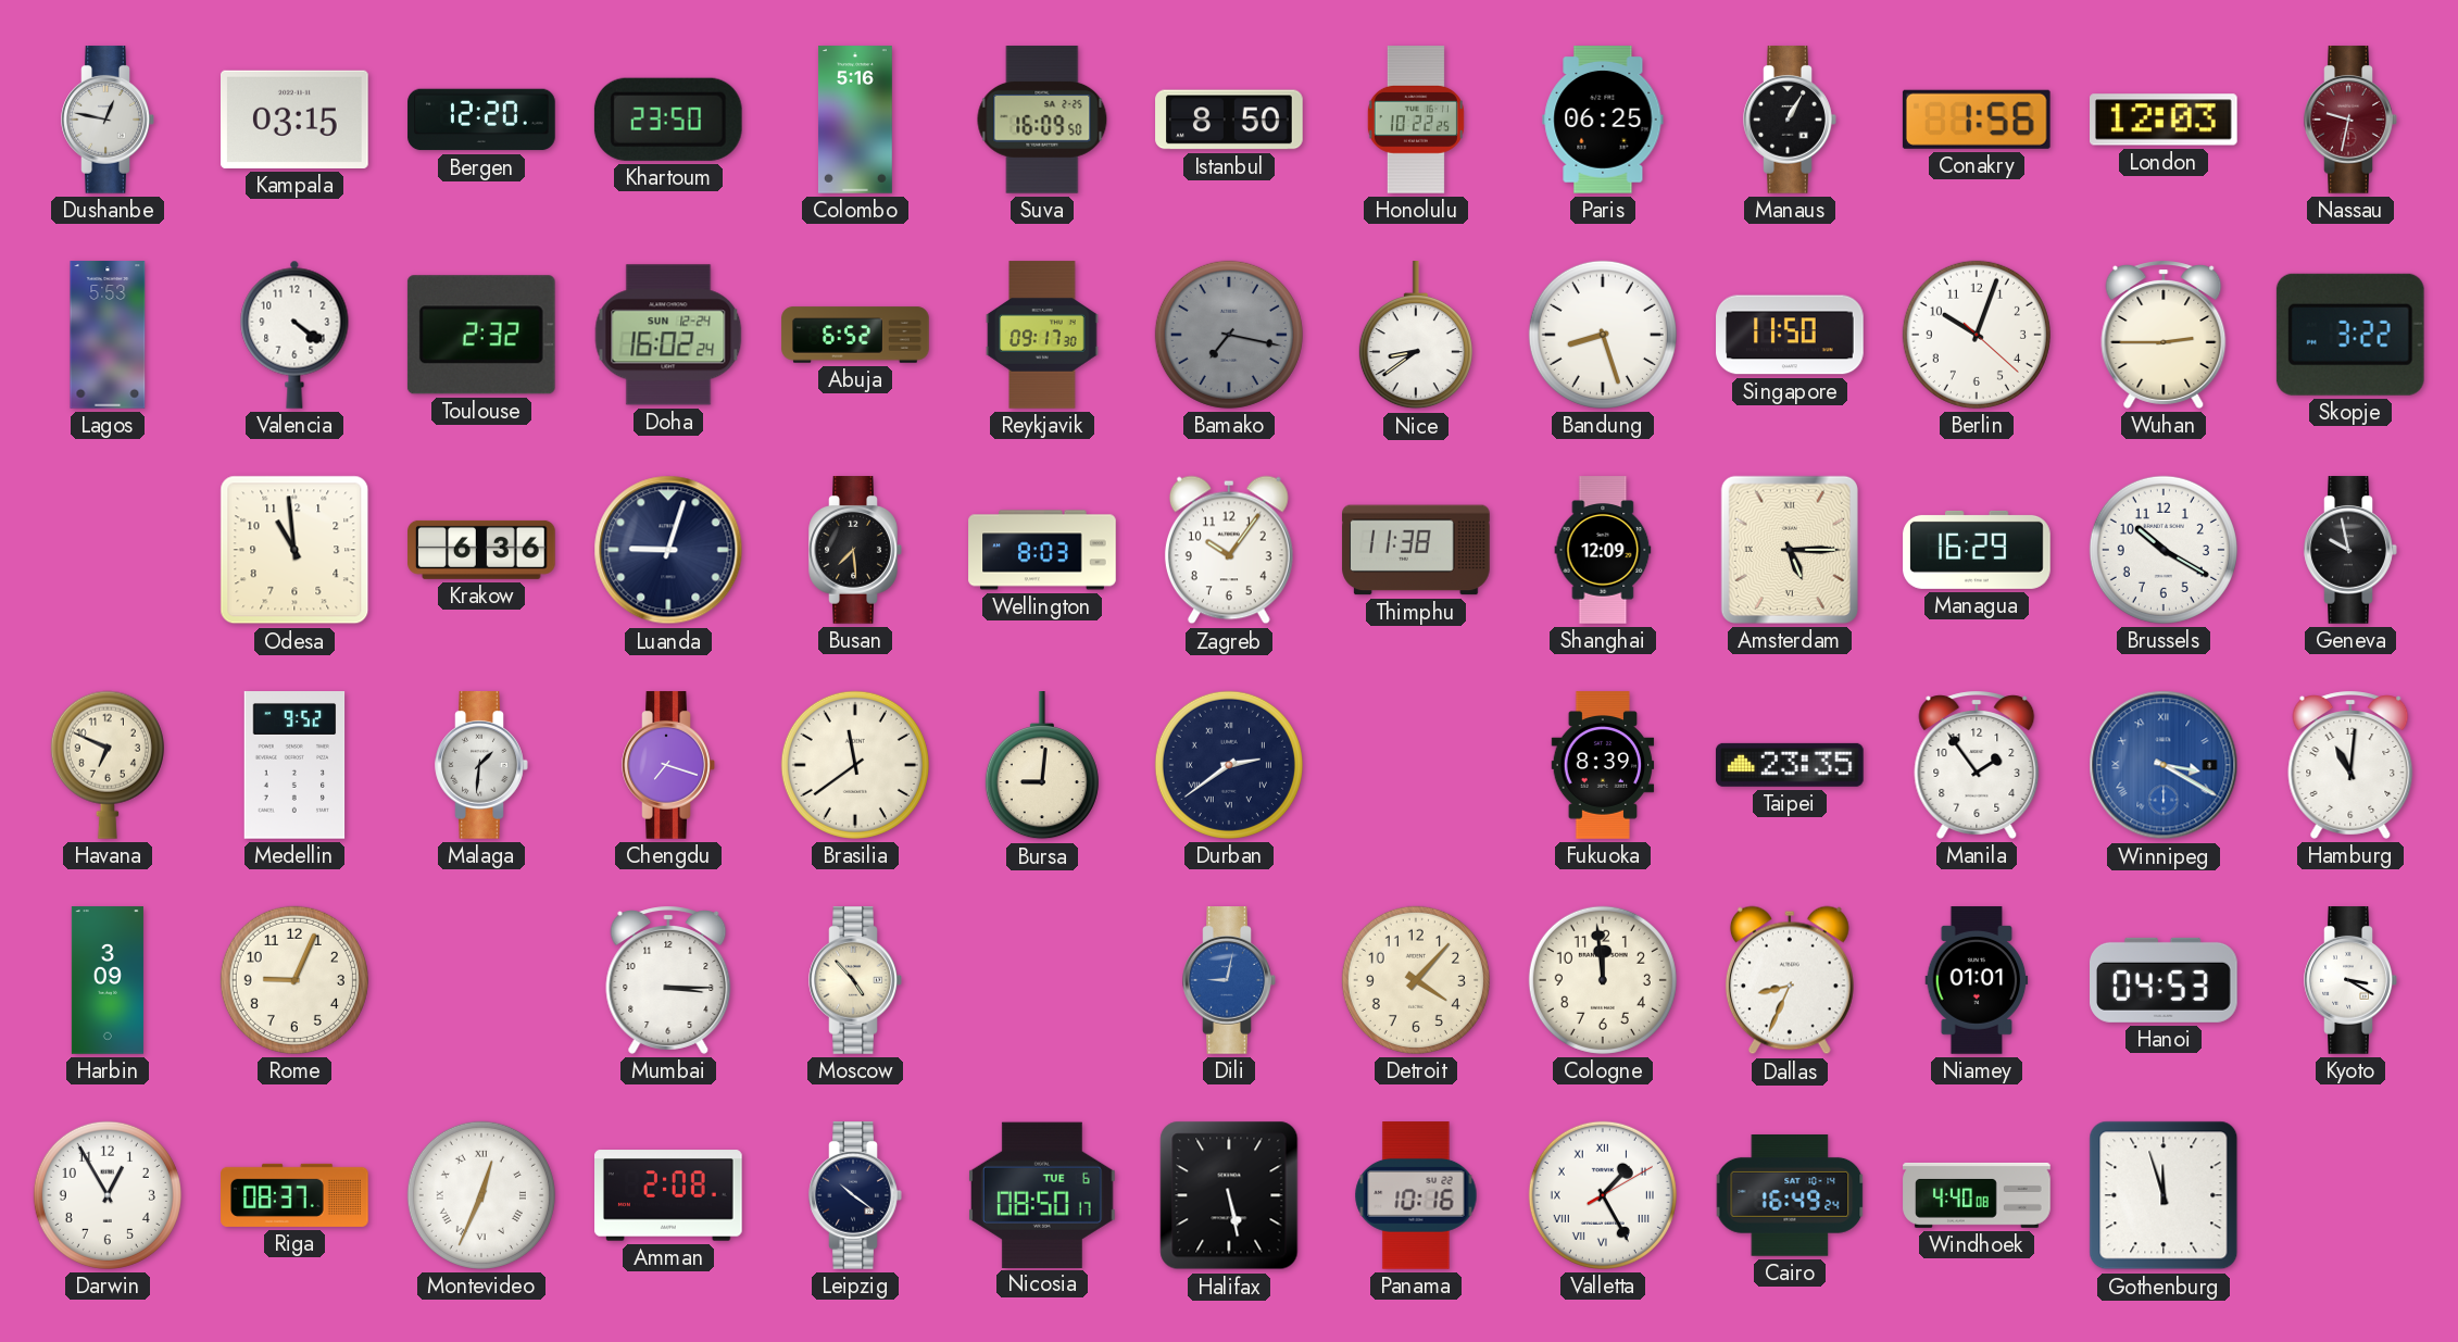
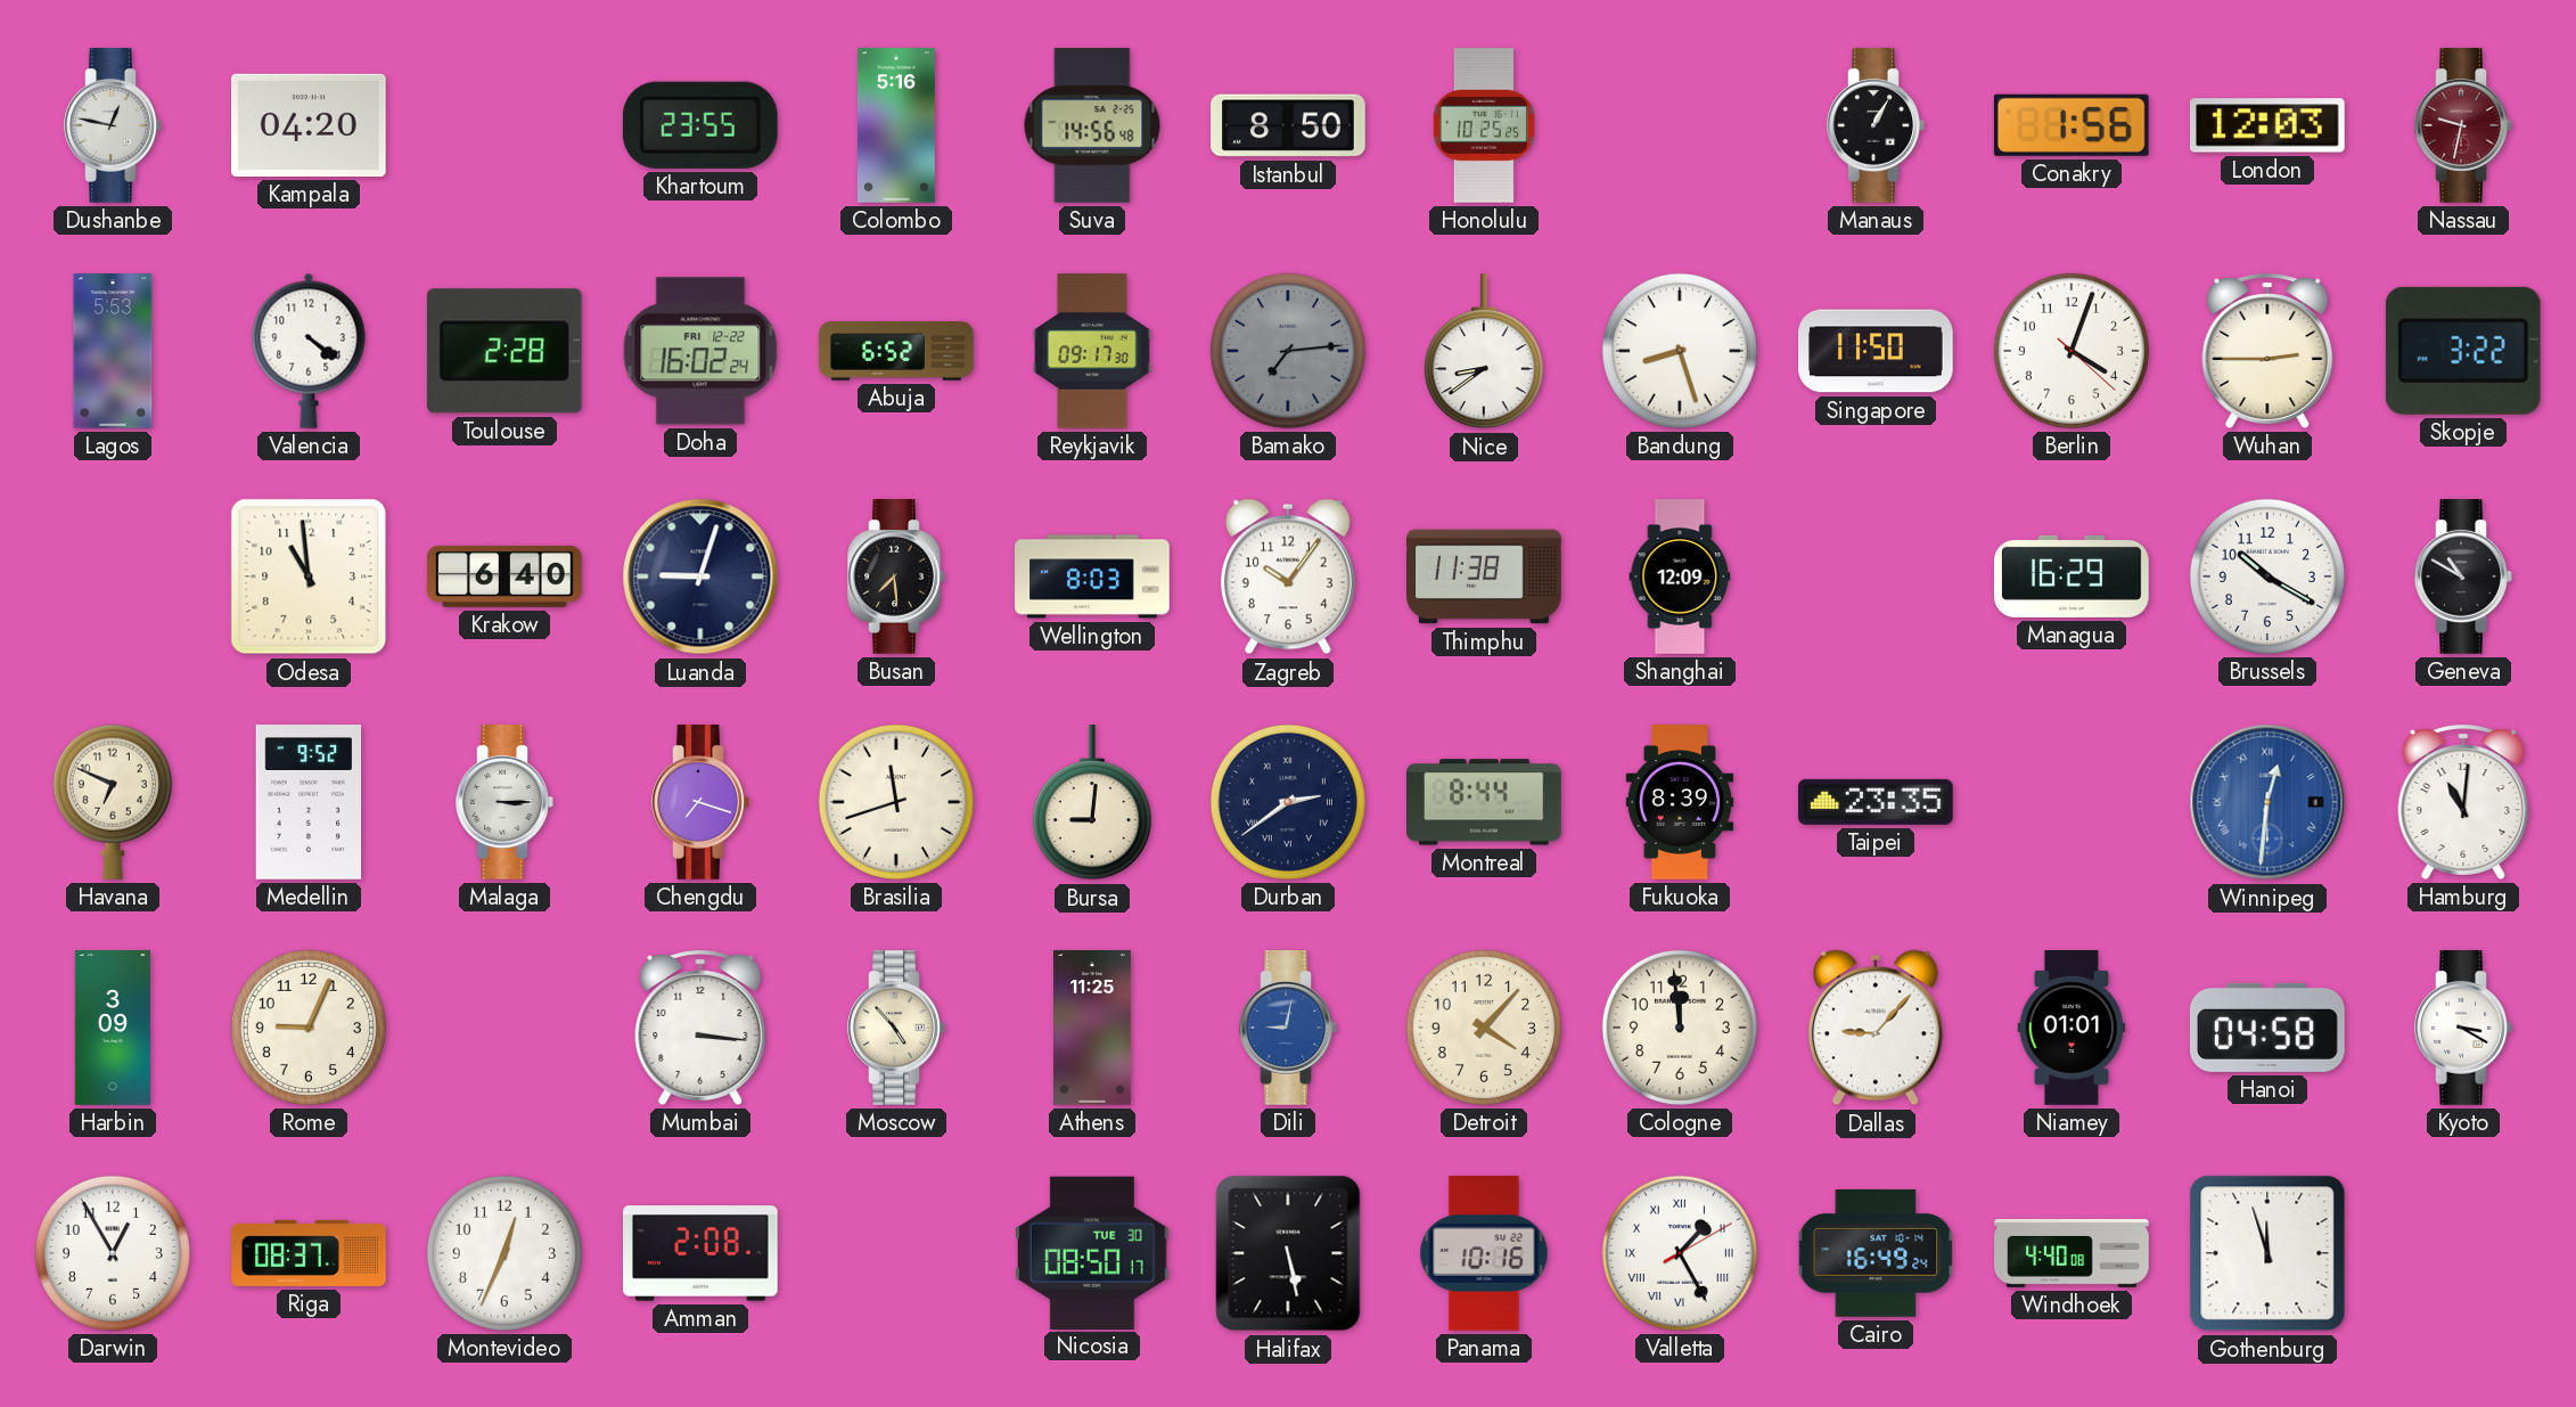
Kampala: 03:15 -> 04:20 (310, 125)
Bergen: 12:20 -> none (481, 120)
Khartoum: 23:50 -> 23:55 (700, 125)
Suva: 16:09 -> 14:56 (1092, 125)
Honolulu: 10:22 -> 10:25 (1484, 125)
Paris: 06:25 -> none (1603, 121)
Toulouse: 2:32 -> 2:28 (504, 351)
Doha date: SUN 12-24 -> FRI 12-22 (700, 351)
Bamako: 7:17 -> 7:14 (1288, 351)
Berlin: 10:03 -> 4:03 (2072, 351)
Krakow: 6:36 -> 6:40 (506, 576)
Amsterdam: 5:15 -> none (1790, 550)
Geneva: 9:58 -> 10:50 (2463, 576)
Malaga: 1:31 -> 3:15 (504, 802)
Brasilia: 11:39 -> 11:42 (896, 802)
Montreal: none -> 8:44 (1485, 802)
Manila: 1:54 -> none (1977, 765)
Winnipeg: 3:20 -> 12:31 (2267, 802)
Mumbai: 3:15 -> 3:16 (700, 1028)
Athens: none -> 11:25 (1092, 1028)
Dallas: 8:34 -> 9:07 (1876, 1028)
Hanoi: 04:53 -> 04:58 (2269, 1028)
Montevideo numerals: Roman -> Arabic (504, 1253)
Leipzig: 10:21 -> none (855, 1195)
Nicosia date: TUE 6 -> TUE 30 (1092, 1252)
